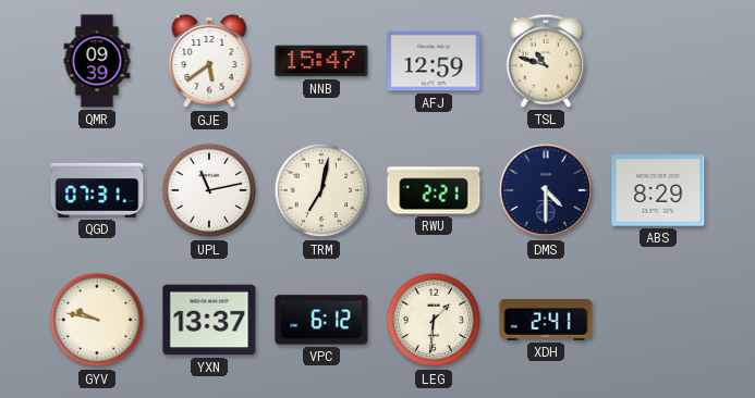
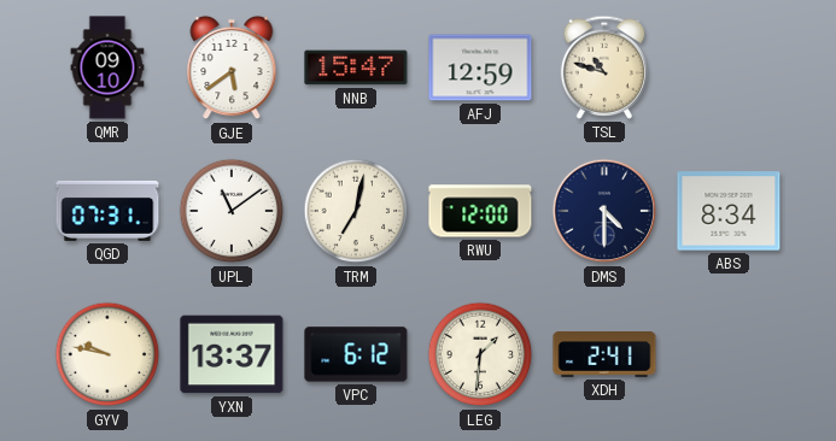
QMR: 09:39 -> 09:10 (107, 67)
UPL: 11:13 -> 11:09 (232, 211)
RWU: 2:21 -> 12:00 (480, 211)
ABS: 8:29 -> 8:34 (729, 211)
